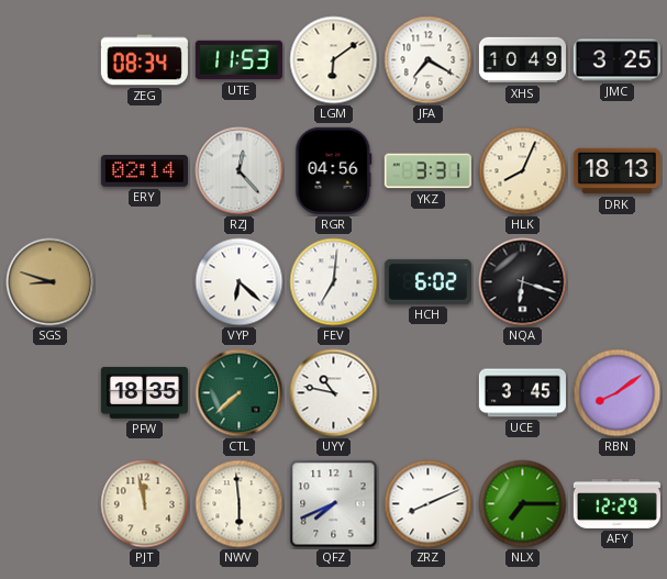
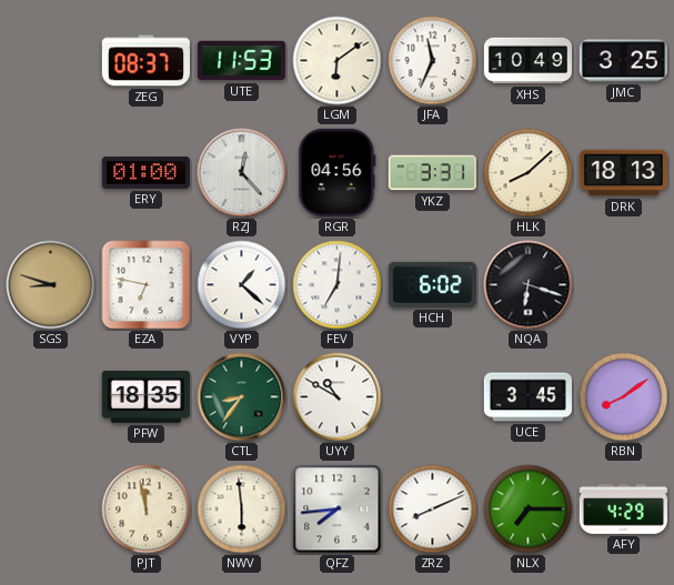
ZEG: 08:34 -> 08:37 (145, 61)
JFA: 7:20 -> 11:34 (433, 61)
ERY: 02:14 -> 01:00 (145, 173)
HLK: 8:04 -> 8:08 (529, 173)
EZA: none -> 6:47 (147, 285)
VYP: 6:22 -> 1:22 (242, 285)
CTL: 7:38 -> 8:36 (242, 397)
UYY: 10:47 -> 10:50 (338, 397)
QFZ: 7:41 -> 7:44 (338, 510)
AFY: 12:29 -> 4:29 (623, 508)
